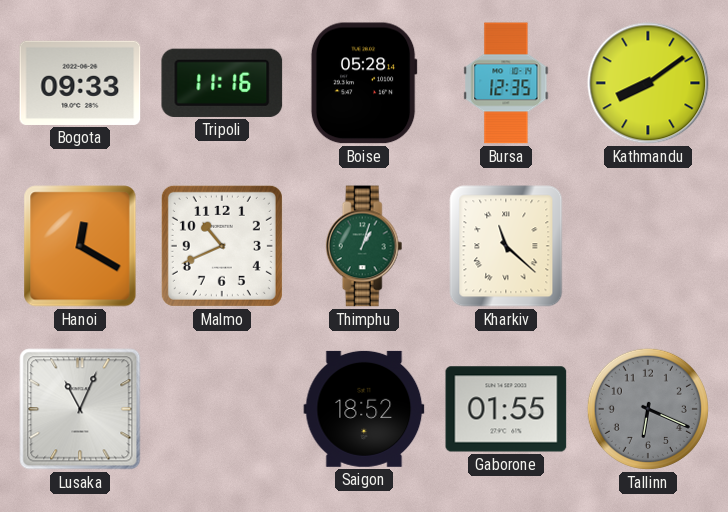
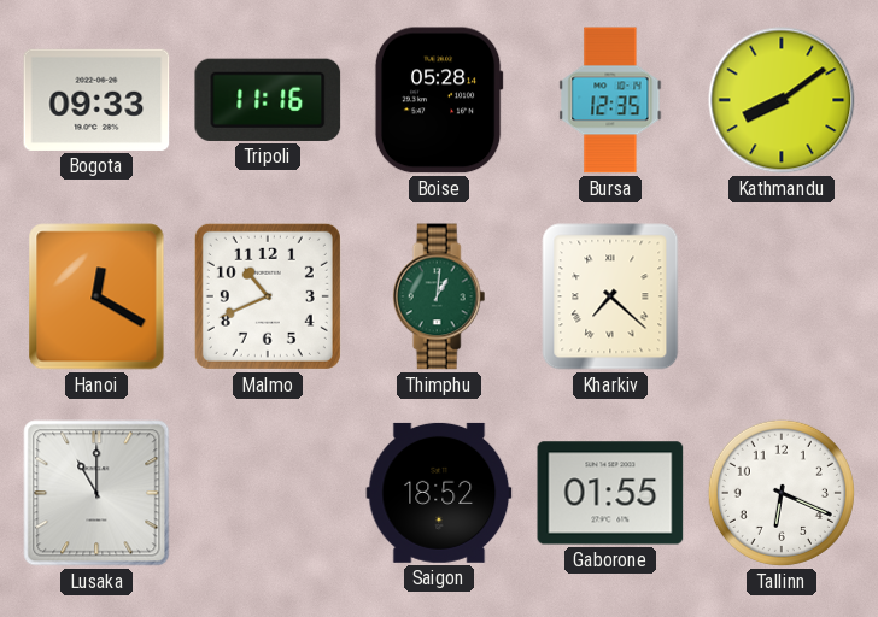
Thimphu: 1:03 -> 1:01 (439, 296)
Kharkiv: 11:22 -> 7:22 (610, 296)
Lusaka: 11:04 -> 11:00 (96, 493)
Tallinn dial: grey -> white (782, 493)
